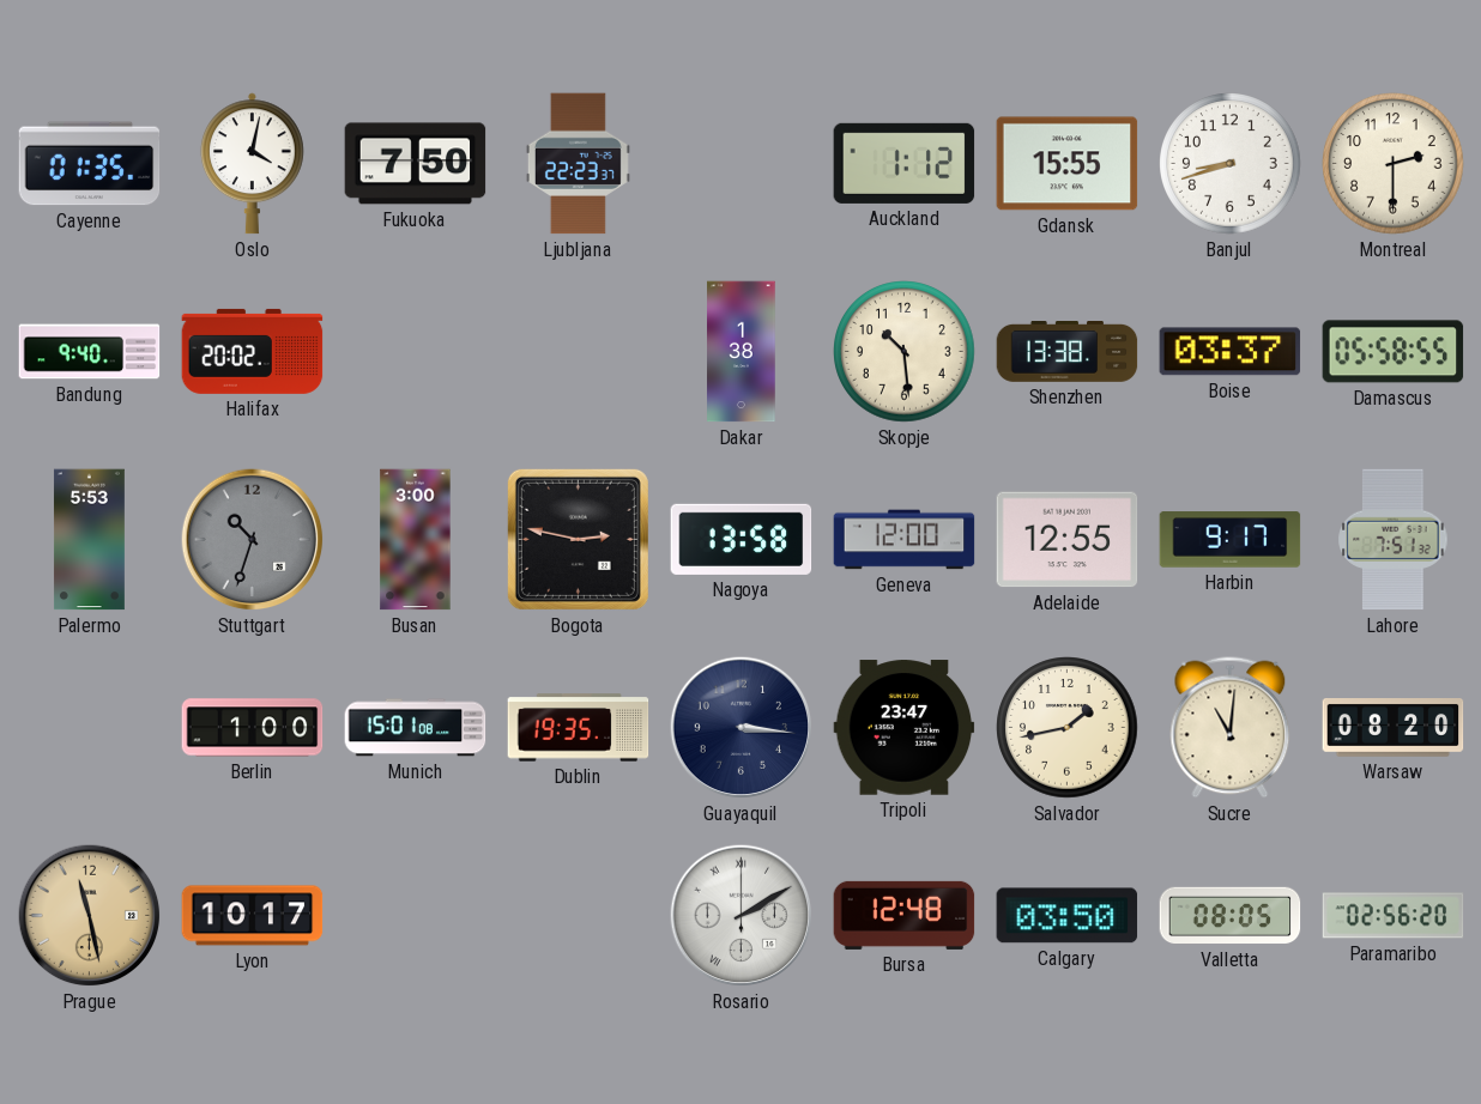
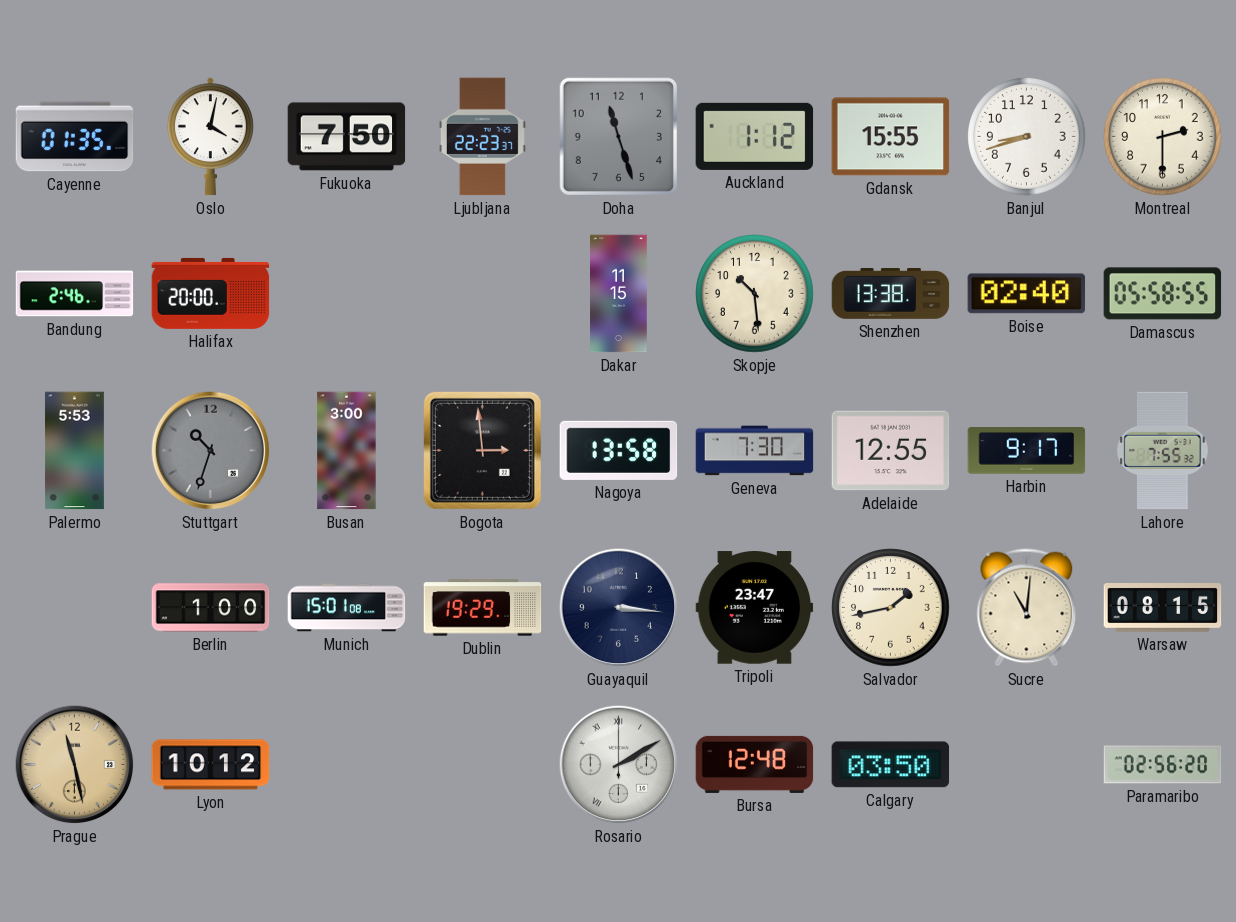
Doha: none -> 11:27 (618, 136)
Bandung: 9:40 -> 2:46 (75, 294)
Halifax: 20:02 -> 20:00 (211, 293)
Dakar: 1:38 -> 11:15 (619, 294)
Boise: 03:37 -> 02:40 (1027, 294)
Bogota: 2:47 -> 2:59 (482, 450)
Geneva: 12:00 -> 7:30 (755, 451)
Lahore: 7:51 -> 7:55 (1163, 451)
Dublin: 19:35 -> 19:29 (483, 608)
Warsaw: 08:20 -> 08:15 (1163, 608)
Lyon: 10:17 -> 10:12 (211, 765)
Valletta: 08:05 -> none (1231, 916)
